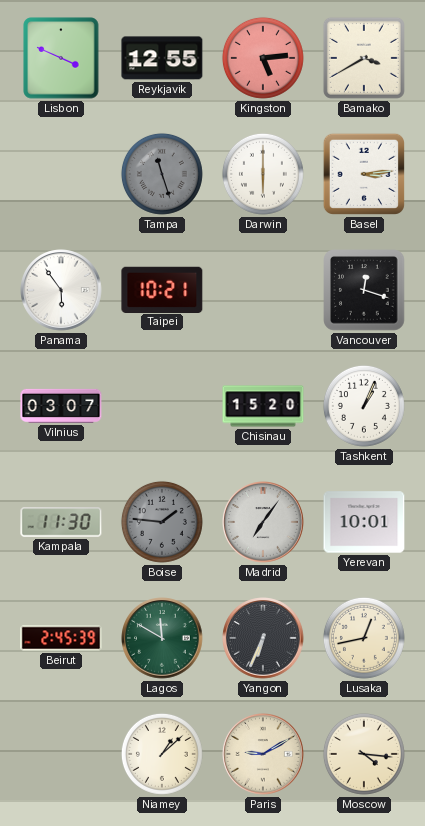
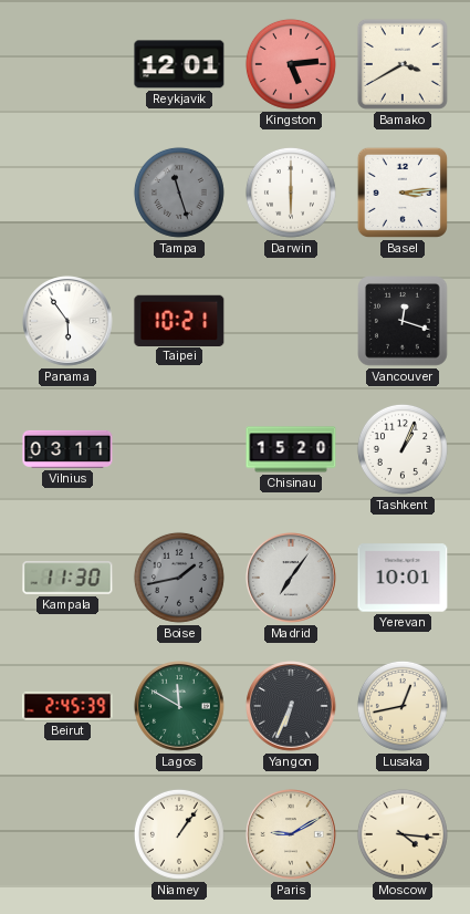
Lisbon: 3:49 -> none (61, 58)
Reykjavik: 12:55 -> 12:01 (179, 64)
Vilnius: 03:07 -> 03:11 (67, 449)
Boise: 1:46 -> 1:43 (179, 578)
Niamey: 1:08 -> 1:06 (179, 834)
